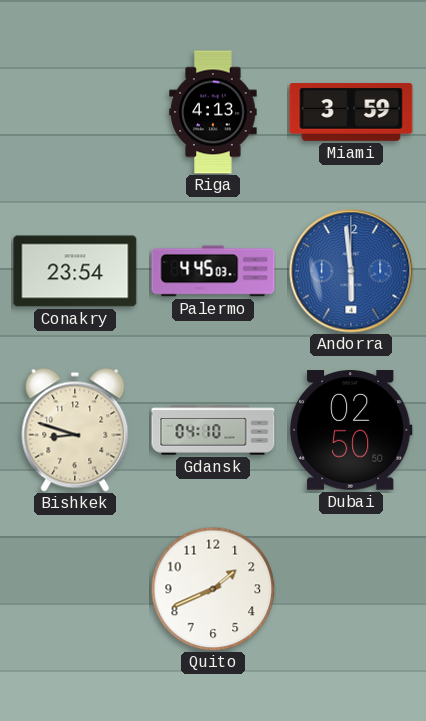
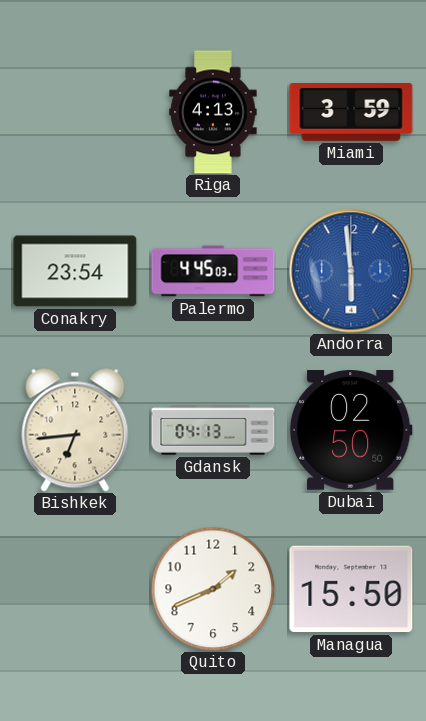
Bishkek: 8:48 -> 6:44 (75, 430)
Gdansk: 04:10 -> 04:13 (213, 430)
Managua: none -> 15:50 (351, 589)
